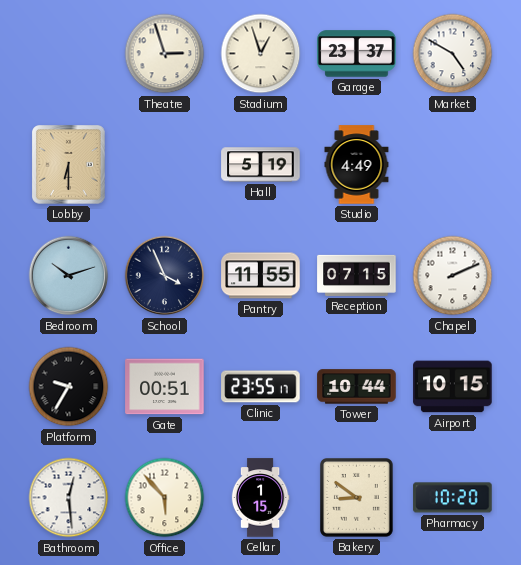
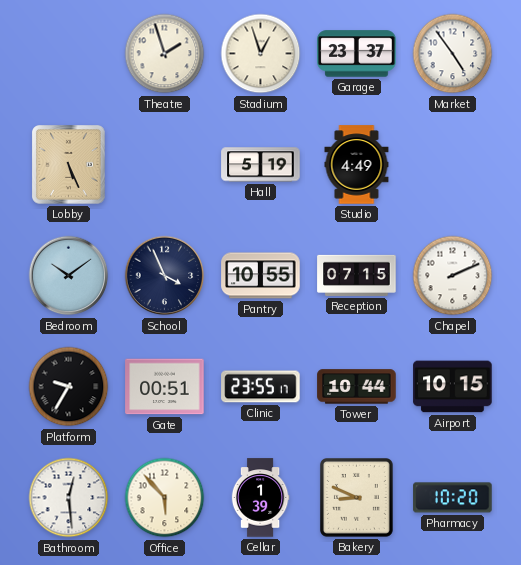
Theatre: 2:57 -> 1:57 (165, 54)
Market: 4:50 -> 4:54 (453, 54)
Lobby: 6:30 -> 5:26 (69, 165)
Bedroom: 10:12 -> 10:09 (69, 276)
Pantry: 11:55 -> 10:55 (261, 276)
Cellar: 1:15 -> 1:39 (260, 498)
Bakery: 8:51 -> 8:49 (356, 498)
